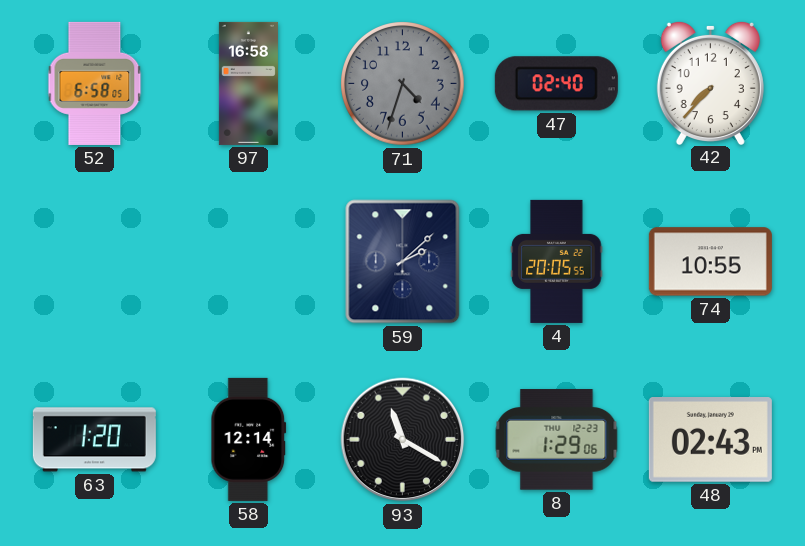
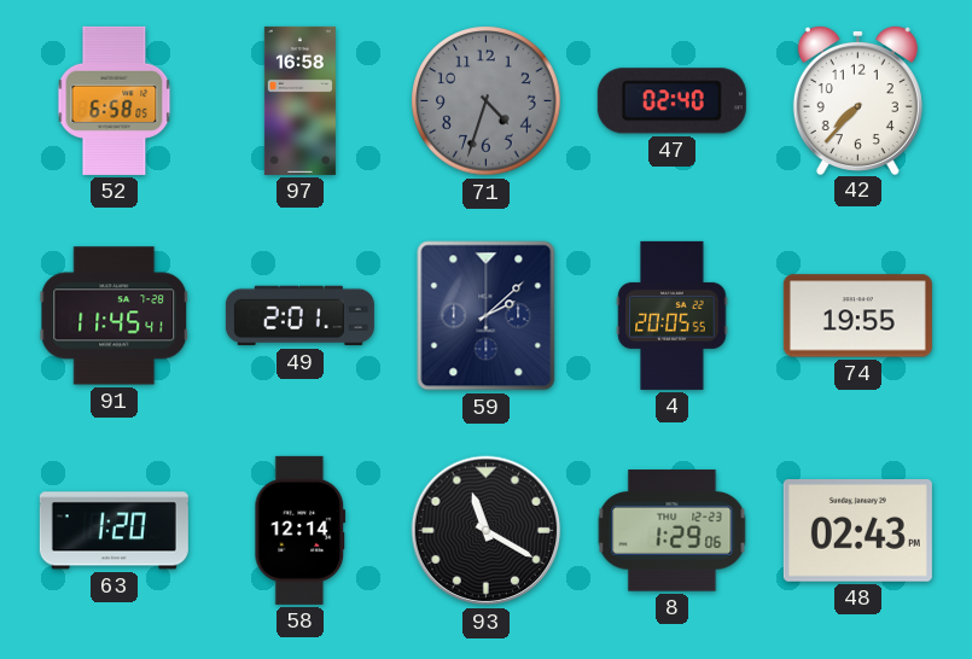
91: none -> 11:45 (115, 316)
49: none -> 2:01 (299, 316)
74: 10:55 -> 19:55 (857, 316)
